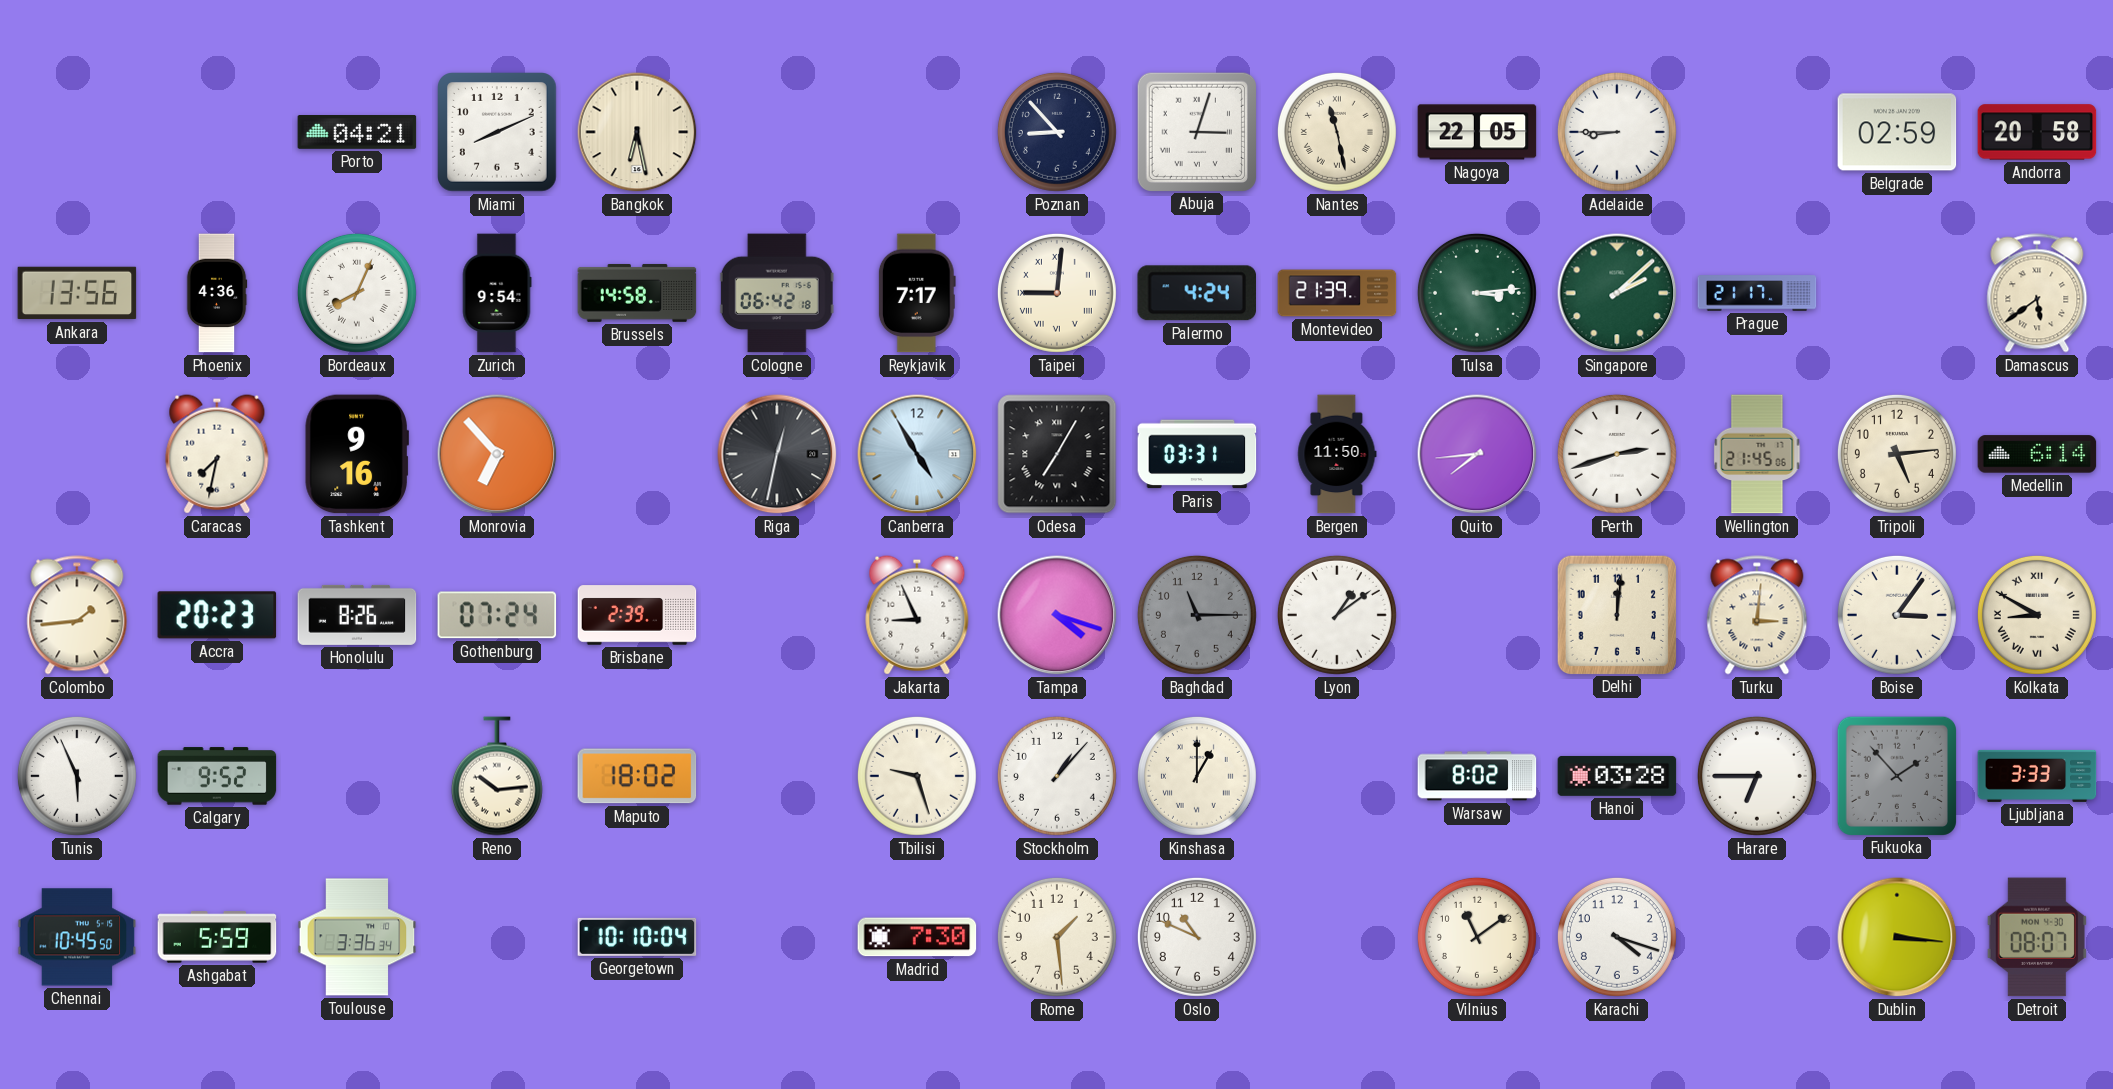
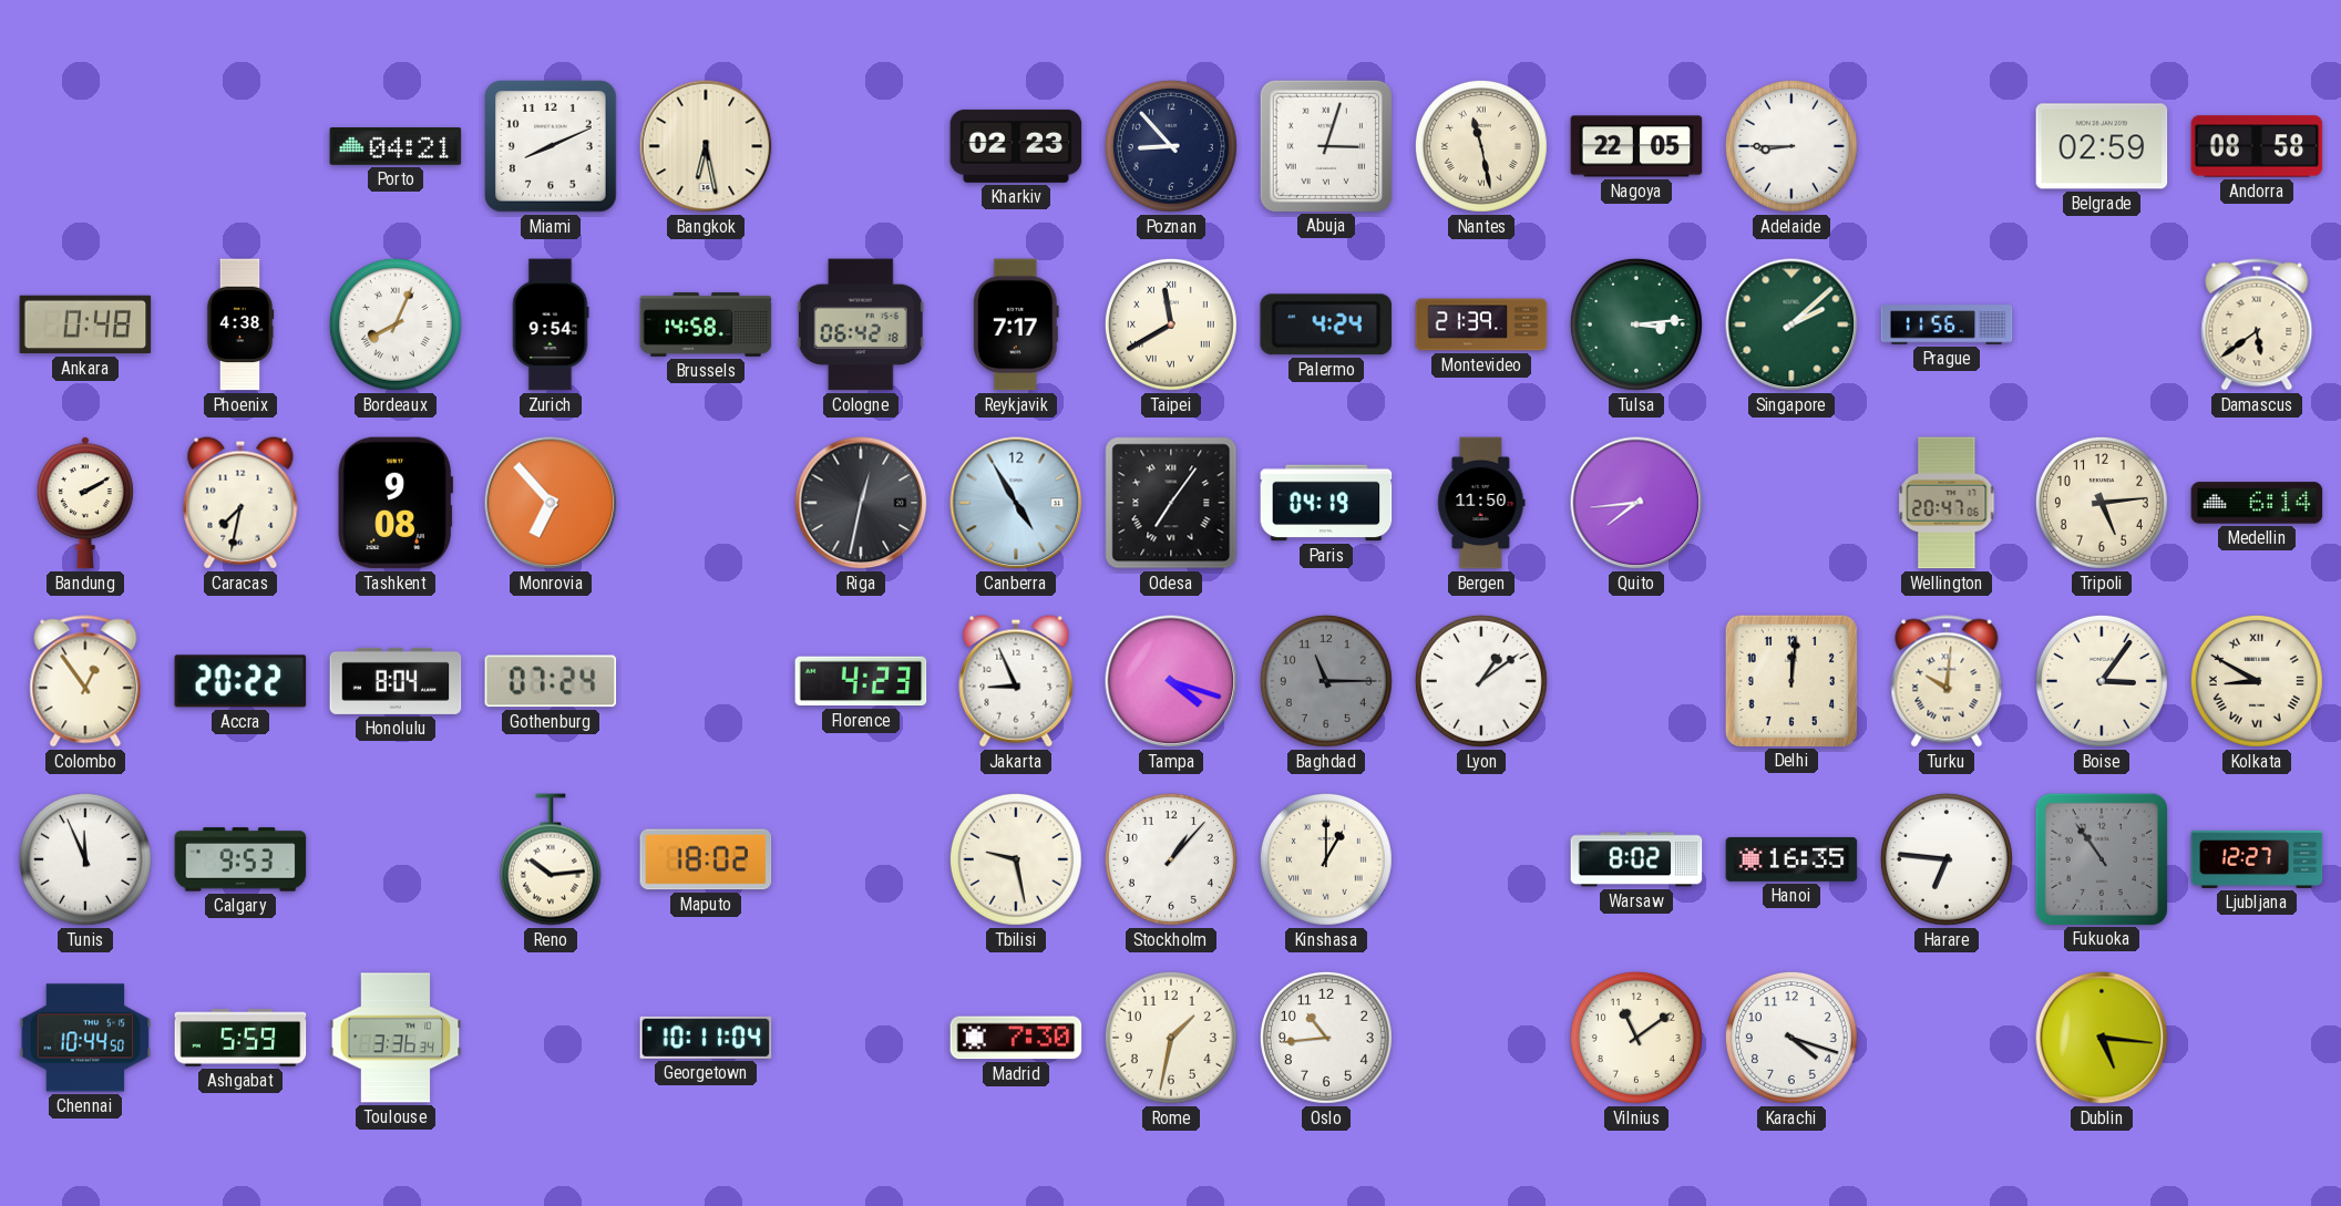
Kharkiv: none -> 02:23 (1016, 146)
Andorra: 20:58 -> 08:58 (2257, 146)
Ankara: 13:56 -> 0:48 (85, 324)
Phoenix: 4:36 -> 4:38 (240, 324)
Taipei: 9:01 -> 11:40 (1171, 324)
Prague: 21:17 -> 11:56 (1947, 324)
Bandung: none -> 2:10 (85, 503)
Tashkent: 9:16 -> 9:08 (396, 503)
Odesa: 7:05 -> 7:06 (1171, 503)
Paris: 03:31 -> 04:19 (1326, 503)
Perth: 2:42 -> none (1617, 454)
Wellington: 21:45 -> 20:47 (1947, 503)
Colombo: 1:44 -> 12:54 (85, 681)
Accra: 20:23 -> 20:22 (240, 681)
Honolulu: 8:26 -> 8:04 (396, 681)
Brisbane: 2:39 -> none (637, 615)
Florence: none -> 4:23 (861, 681)
Turku: 3:01 -> 10:01 (1947, 681)
Tunis: 5:56 -> 11:56 (85, 859)
Calgary: 9:52 -> 9:53 (240, 859)
Tbilisi: 9:27 -> 9:28 (1016, 859)
Hanoi: 03:28 -> 16:35 (1791, 859)
Harare: 6:45 -> 6:46 (1947, 859)
Fukuoka: 1:53 -> 10:54 (2101, 858)
Ljubljana: 3:33 -> 12:27 (2257, 859)
Chennai: 10:45 -> 10:44 (85, 1038)
Georgetown: 10:10 -> 10:11 (706, 1038)
Rome: 1:29 -> 1:32 (1171, 1038)
Oslo: 10:49 -> 10:44 (1326, 1038)
Dublin: 3:16 -> 5:16 (2102, 1038)
Detroit: 08:07 -> none (2037, 937)
